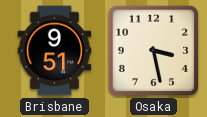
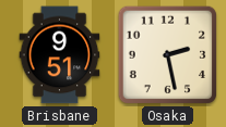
Osaka: 3:28 -> 2:28 (168, 55)
